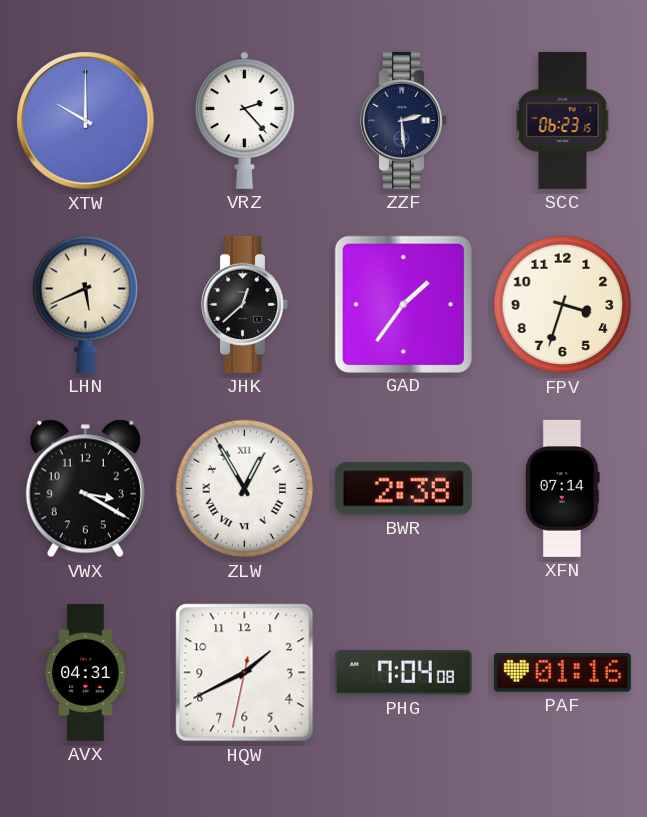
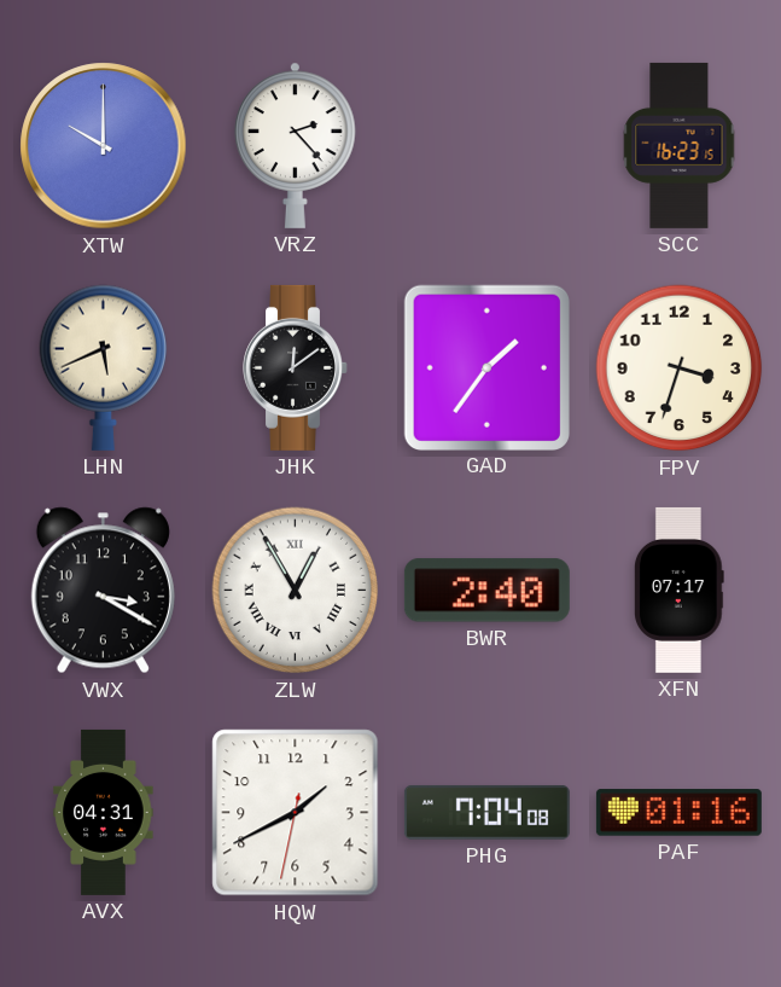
ZZF: 2:29 -> none (404, 120)
SCC: 06:23 -> 16:23 (680, 145)
JHK: 12:38 -> 12:09 (296, 367)
BWR: 2:38 -> 2:40 (486, 591)
XFN: 07:14 -> 07:17 (680, 590)
